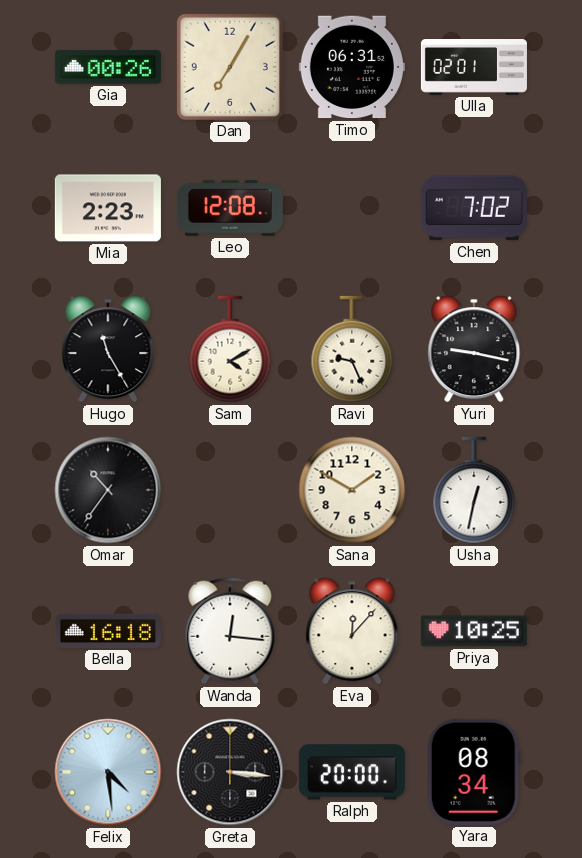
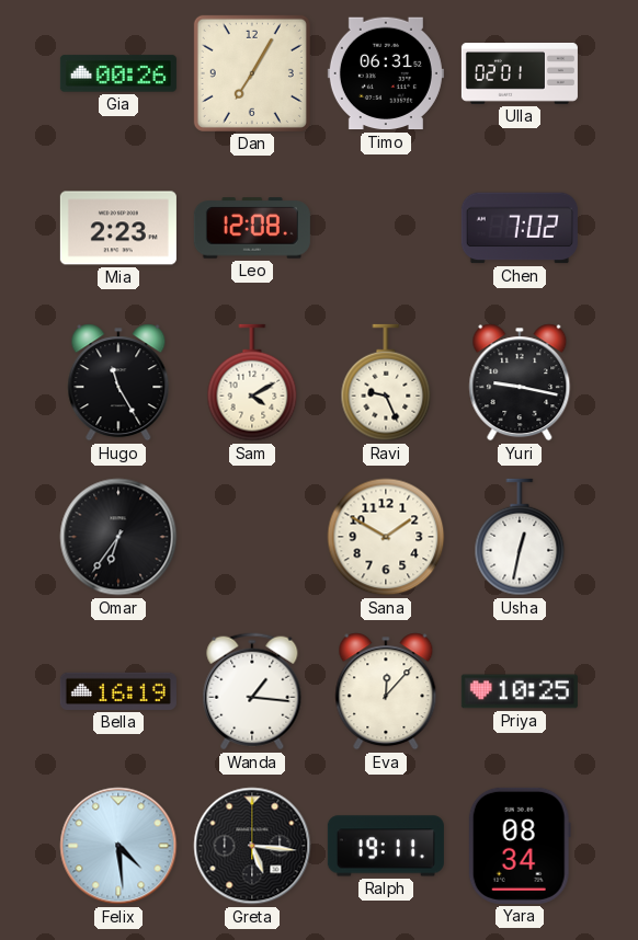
Omar: 10:36 -> 6:36 (118, 537)
Bella: 16:18 -> 16:19 (118, 691)
Wanda: 12:16 -> 1:16 (252, 691)
Greta: 3:16 -> 5:16 (252, 846)
Ralph: 20:00 -> 19:11 (386, 846)
